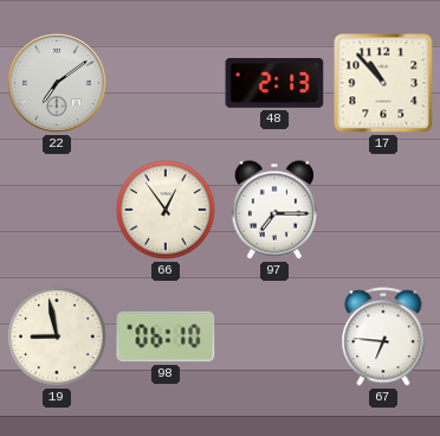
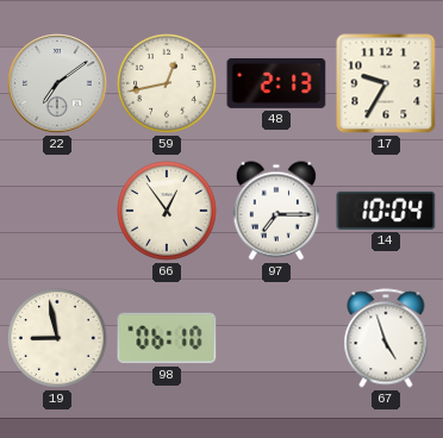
59: none -> 12:43 (168, 85)
17: 10:53 -> 9:35 (386, 83)
14: none -> 10:04 (386, 211)
67: 6:46 -> 4:57 (386, 338)
